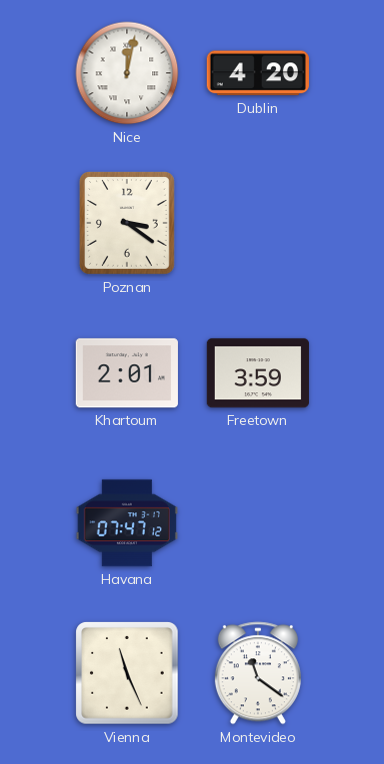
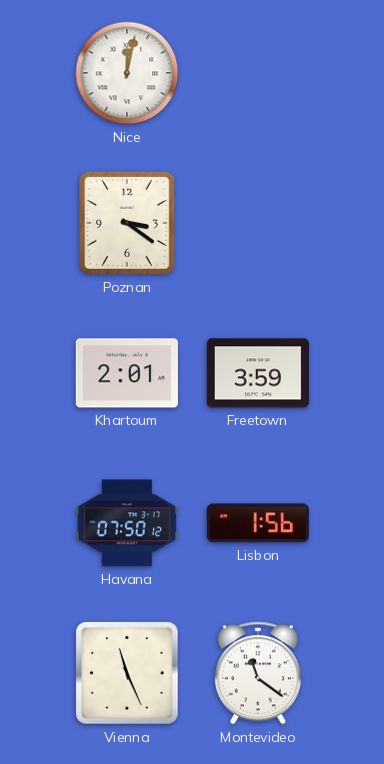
Dublin: 4:20 -> none (258, 73)
Havana: 07:47 -> 07:50 (127, 523)
Lisbon: none -> 1:56 (258, 523)
